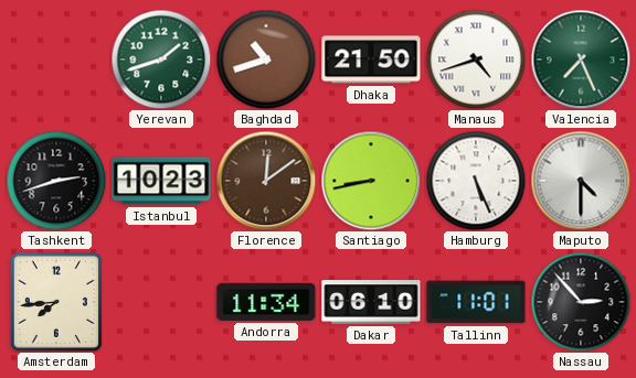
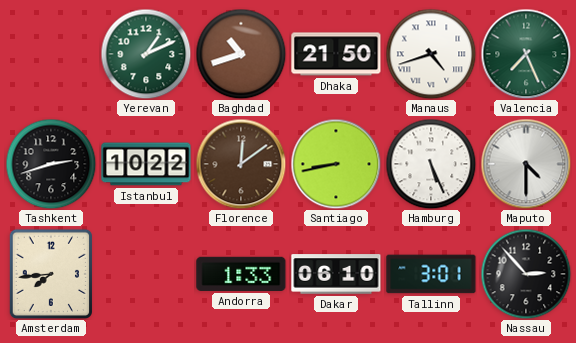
Yerevan: 1:42 -> 1:11 (146, 54)
Istanbul: 10:23 -> 10:22 (146, 164)
Andorra: 11:34 -> 1:33 (241, 274)
Tallinn: 11:01 -> 3:01 (431, 274)
